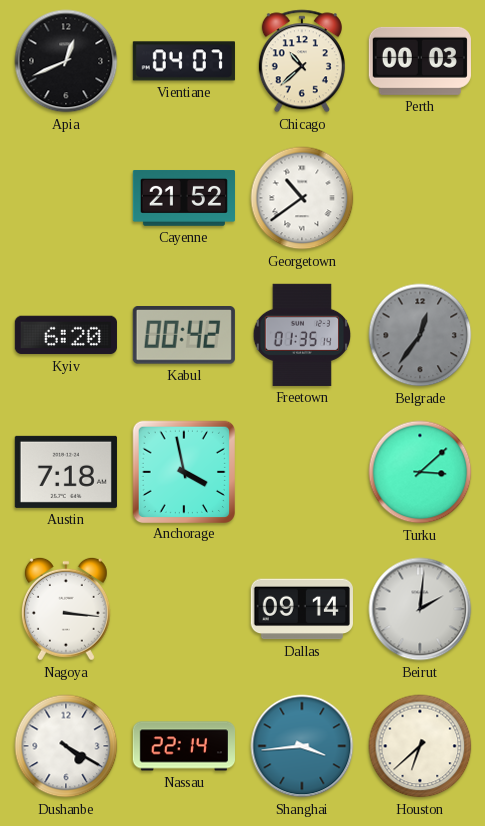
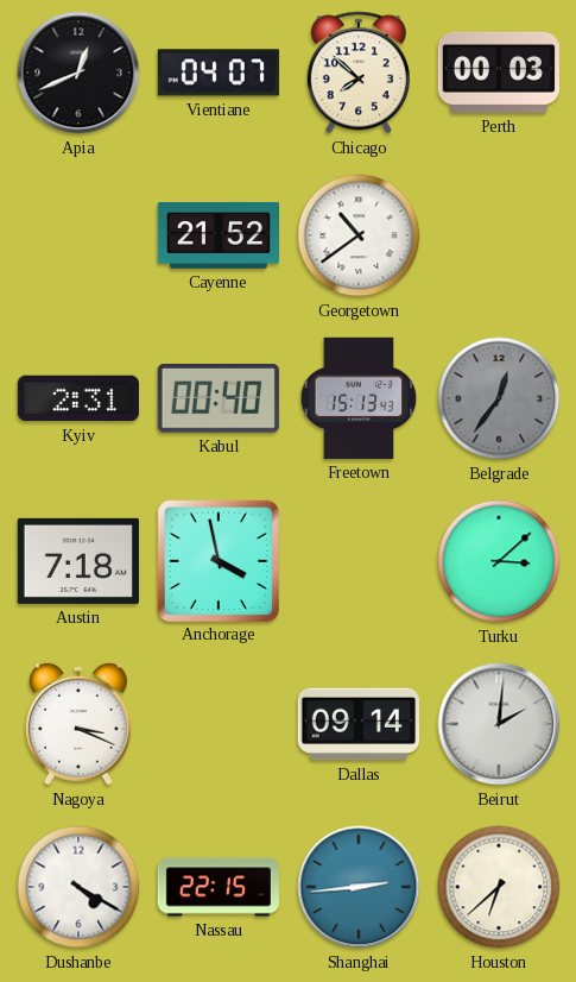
Chicago: 10:38 -> 7:52 (359, 73)
Kyiv: 6:20 -> 2:31 (78, 398)
Kabul: 00:42 -> 00:40 (219, 398)
Freetown: 01:35 -> 15:13 (359, 398)
Nagoya: 3:16 -> 3:19 (78, 724)
Nassau: 22:14 -> 22:15 (217, 887)
Shanghai: 3:44 -> 2:44 (359, 887)
